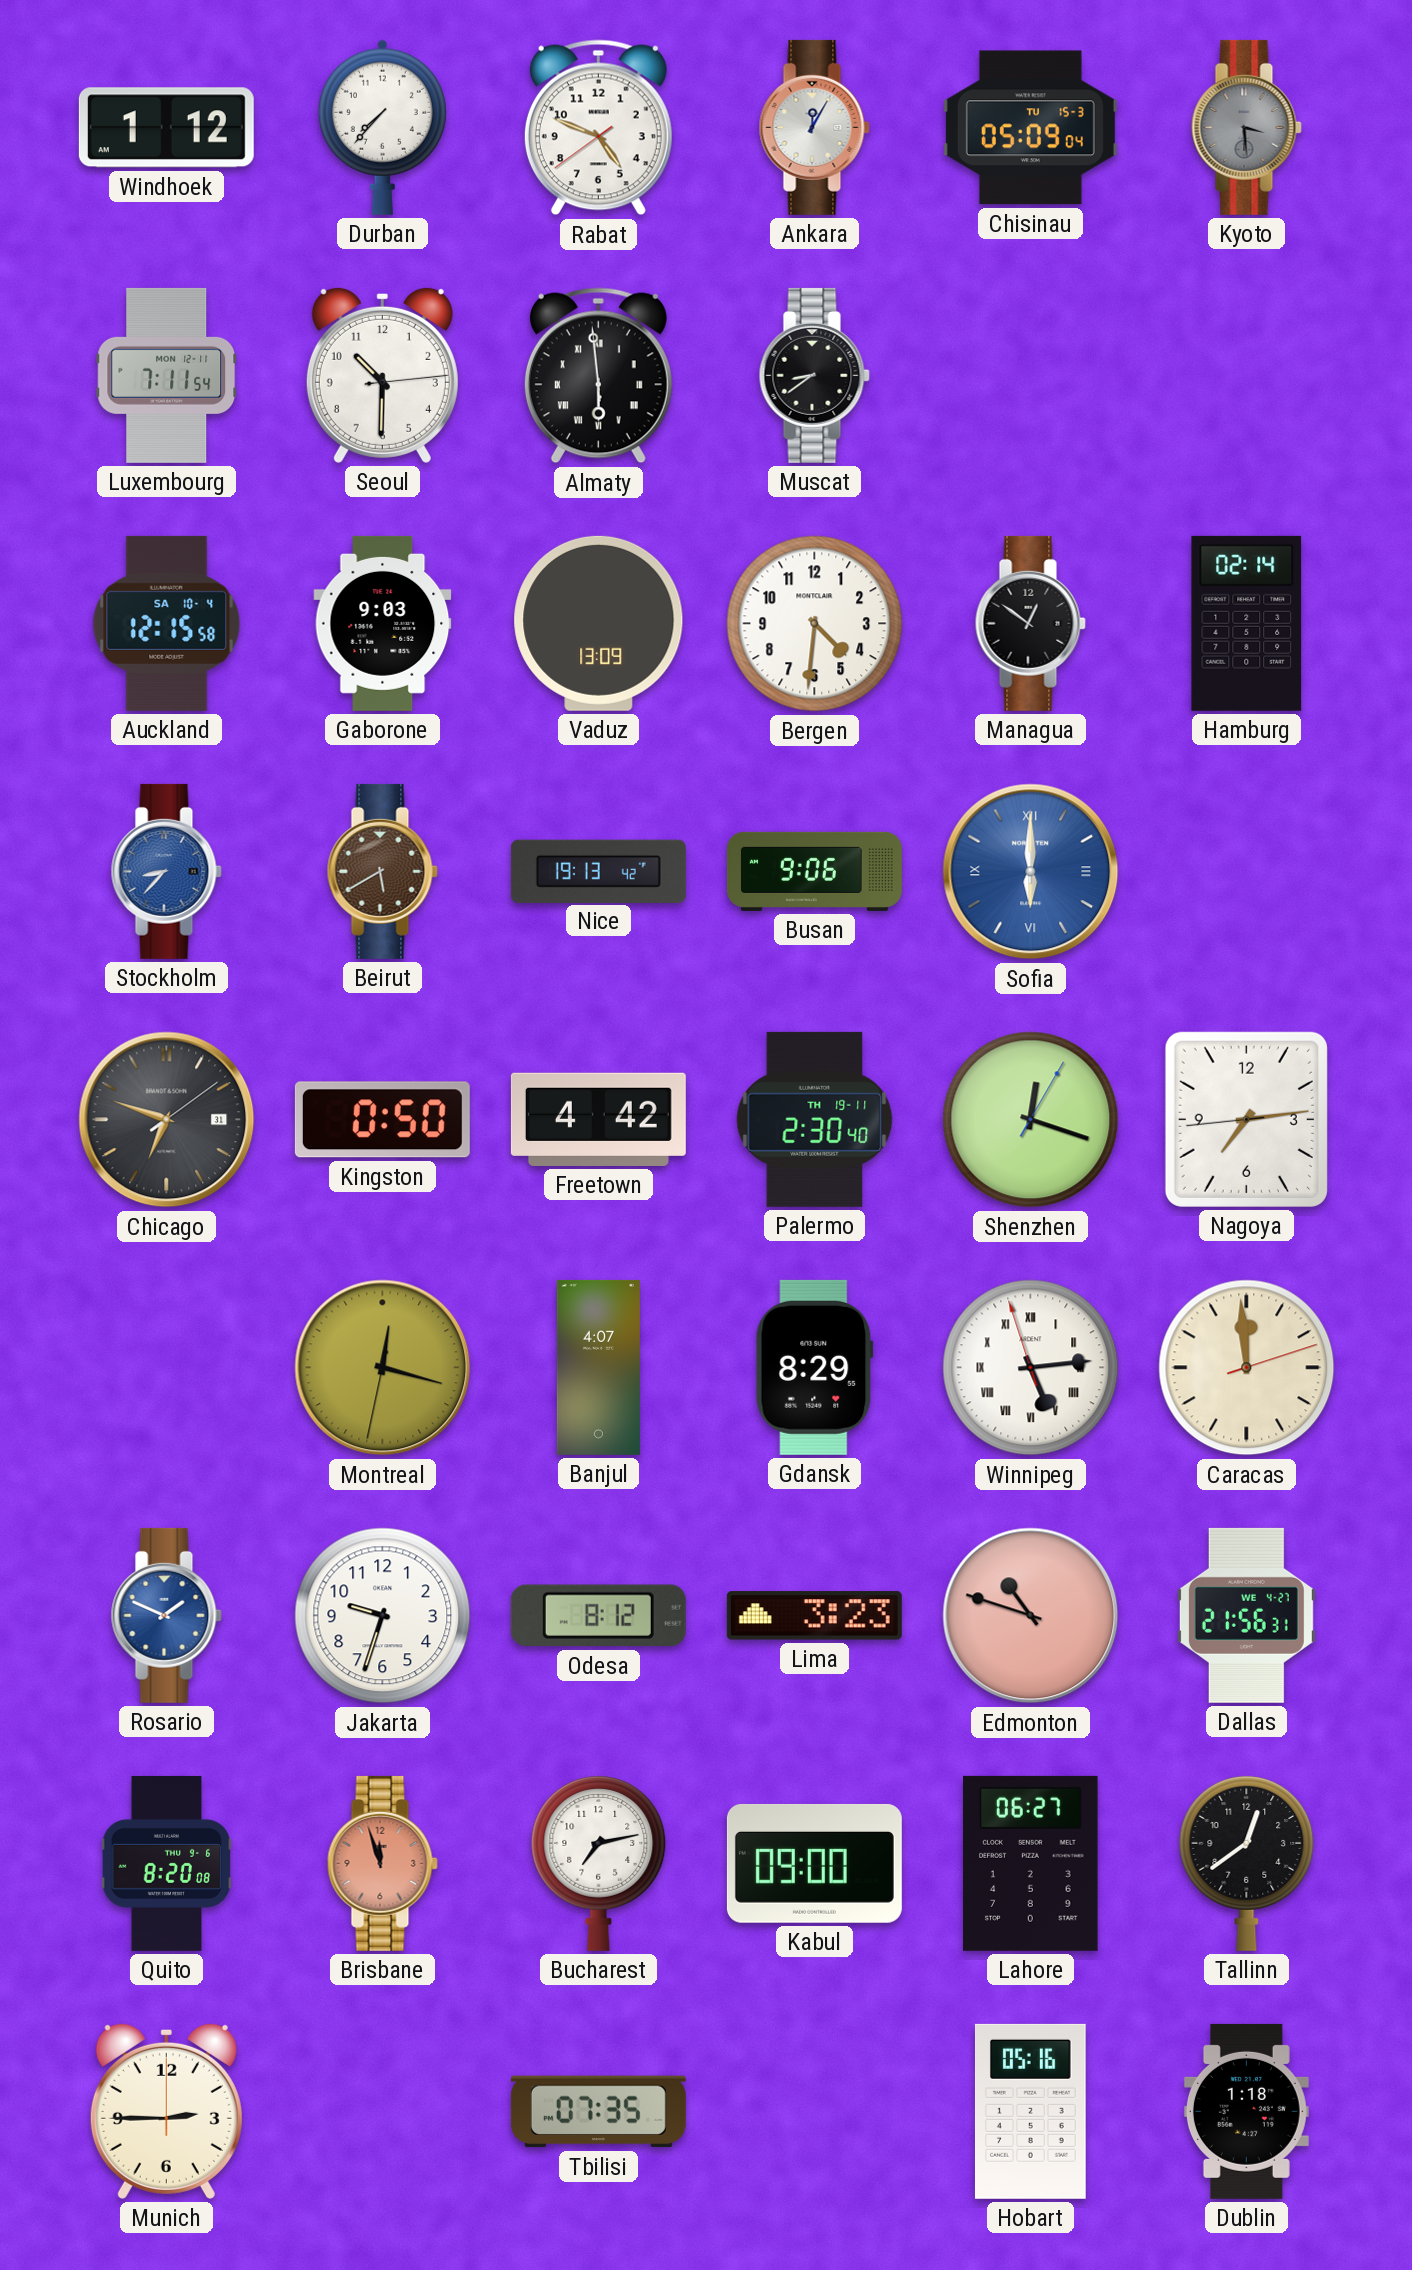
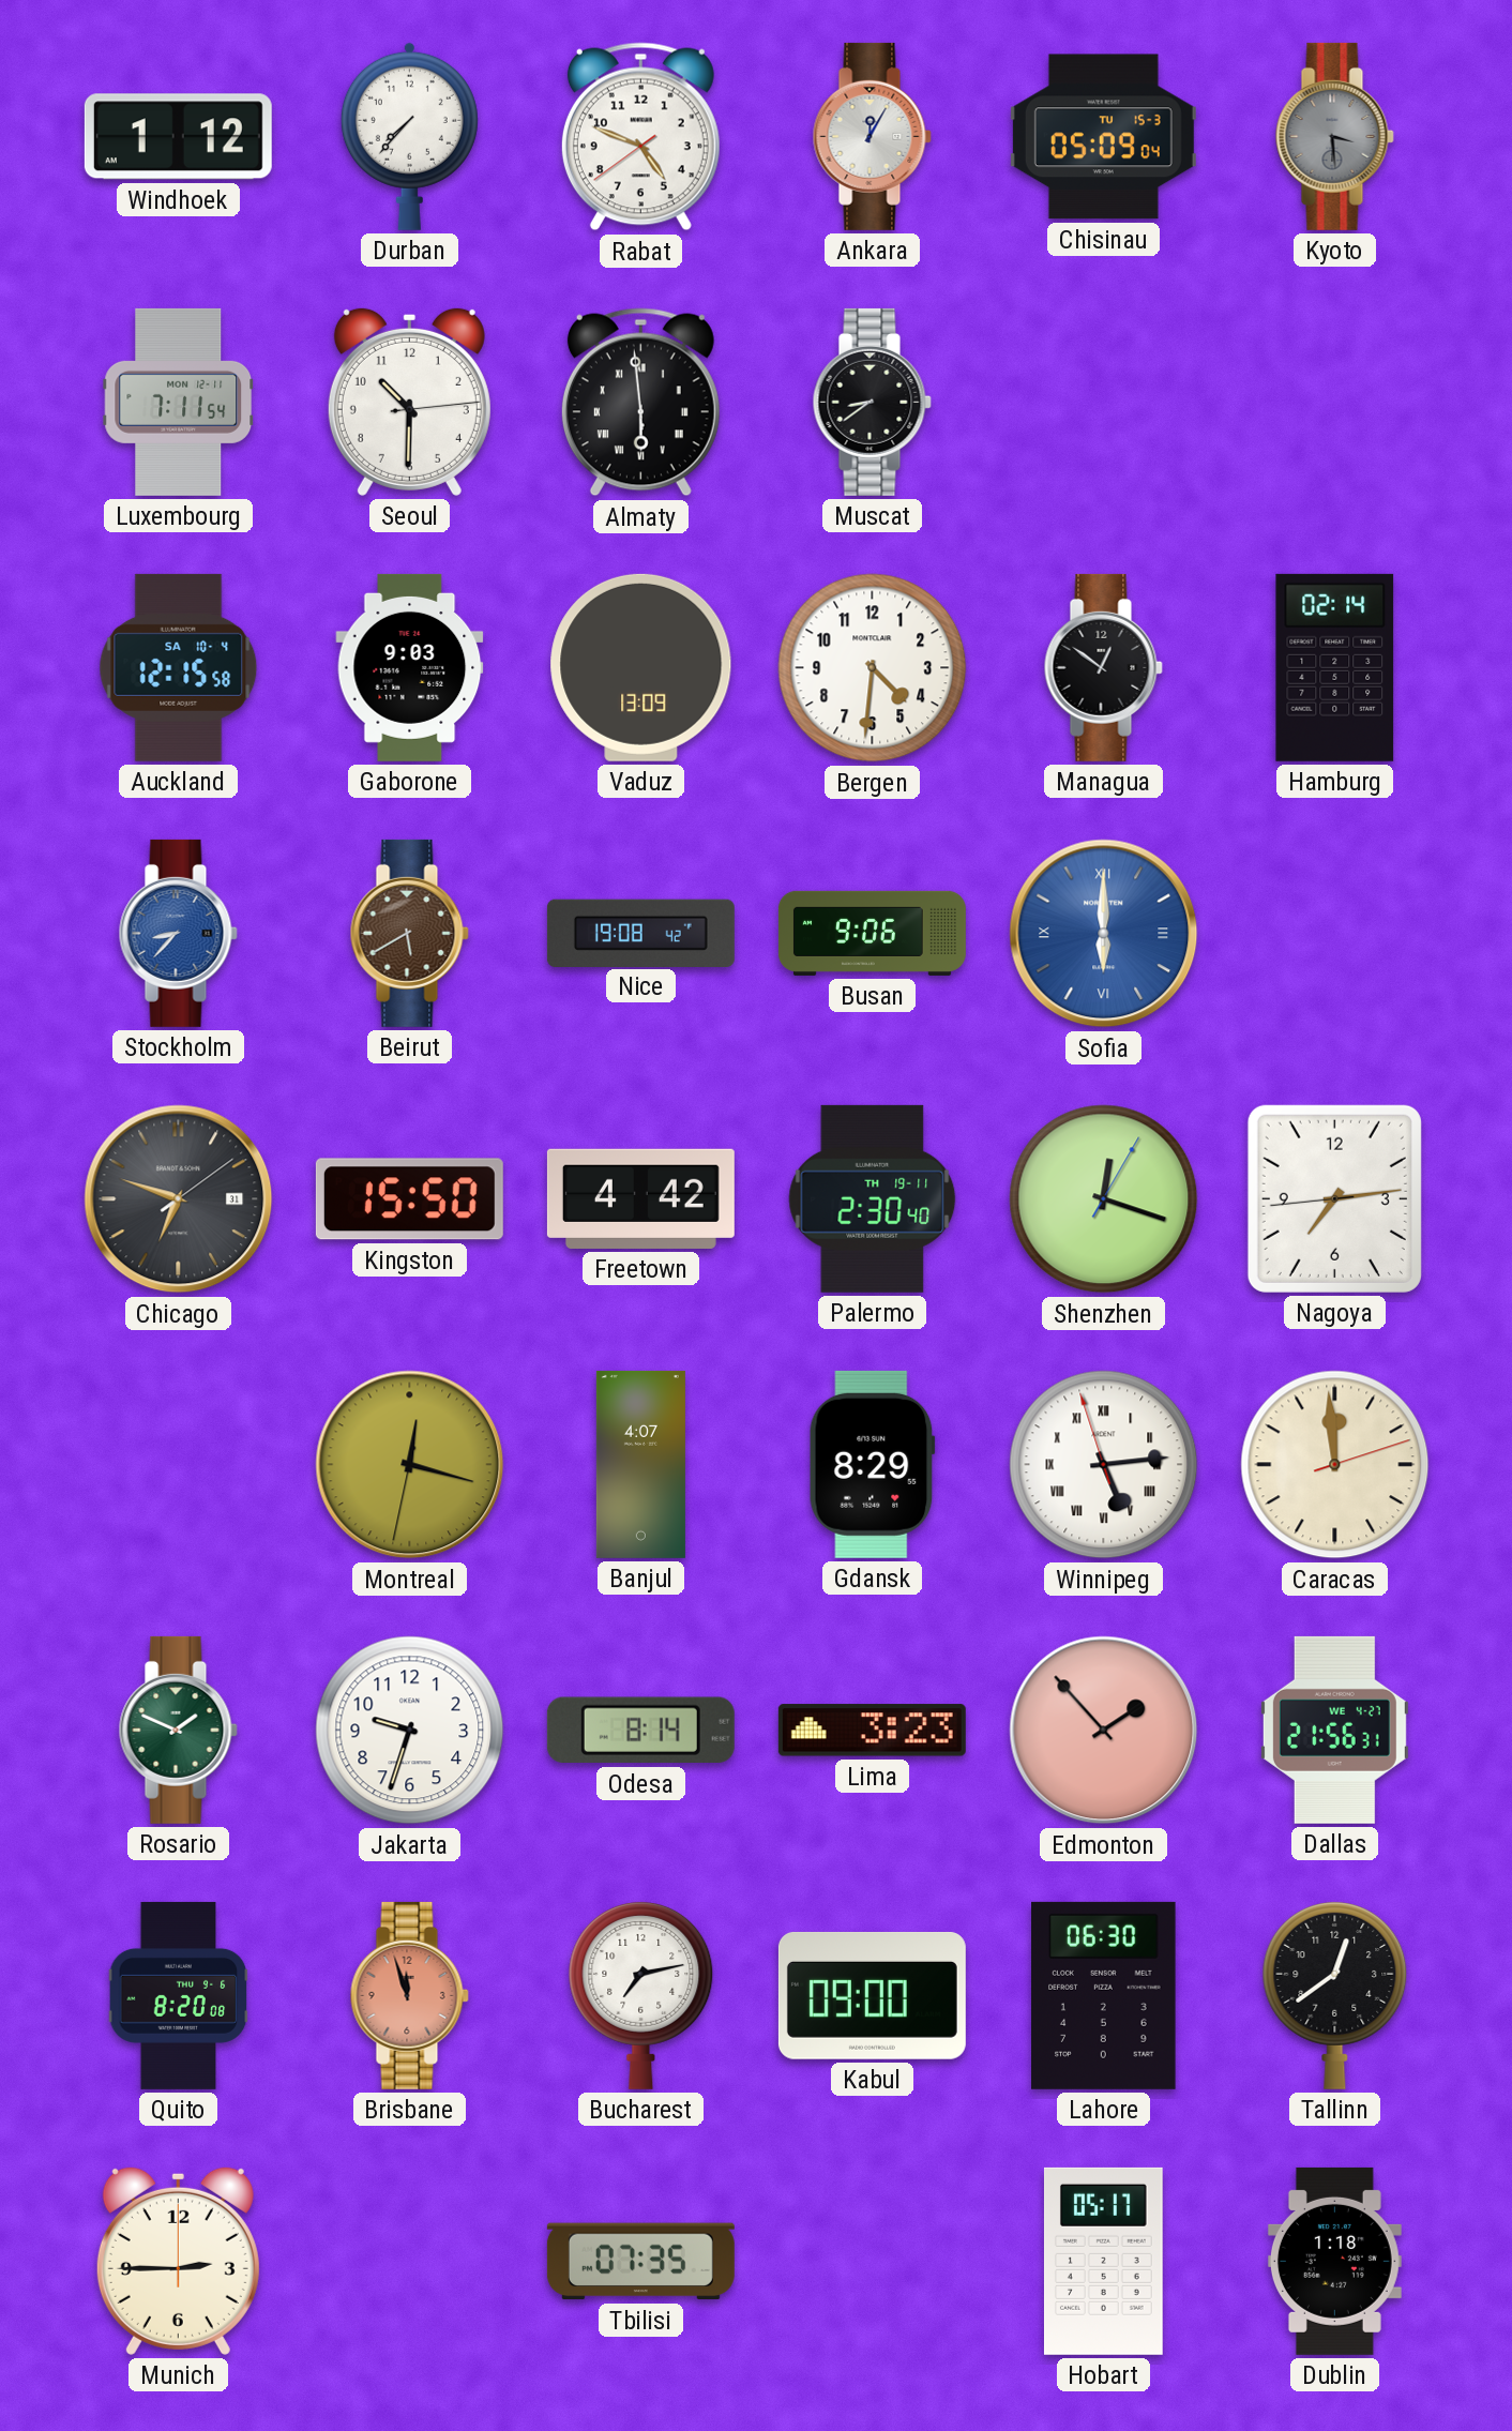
Nice: 19:13 -> 19:08 (640, 933)
Kingston: 0:50 -> 15:50 (409, 1199)
Rosario dial: blue -> green (178, 1730)
Odesa: 8:12 -> 8:14 (640, 1731)
Edmonton: 10:48 -> 1:53 (1104, 1731)
Lahore: 06:27 -> 06:30 (1104, 1995)
Hobart: 05:16 -> 05:17 (1103, 2261)
